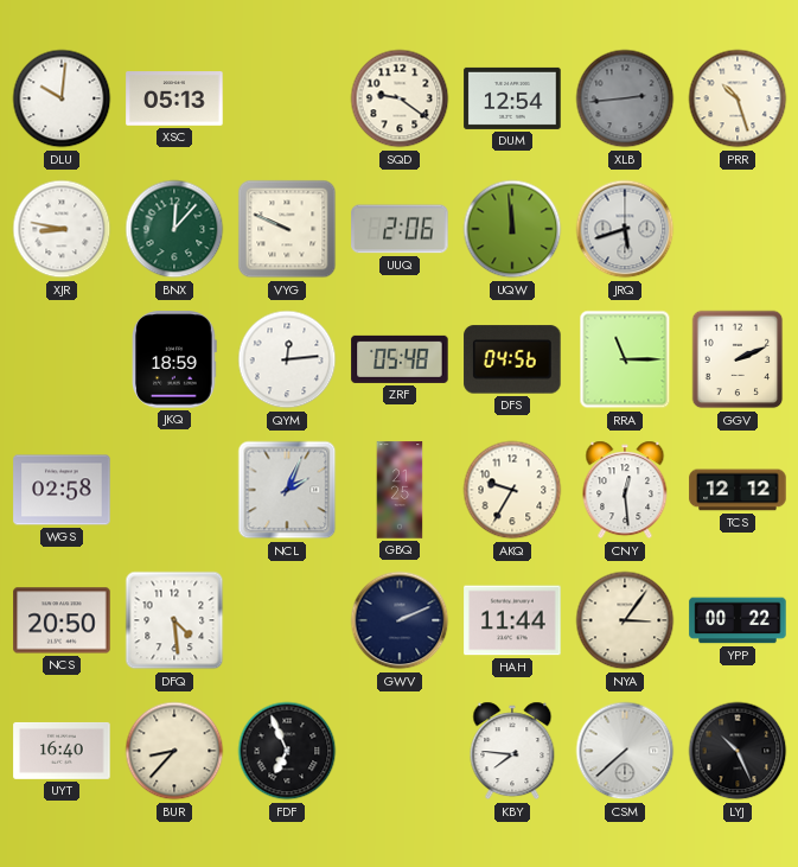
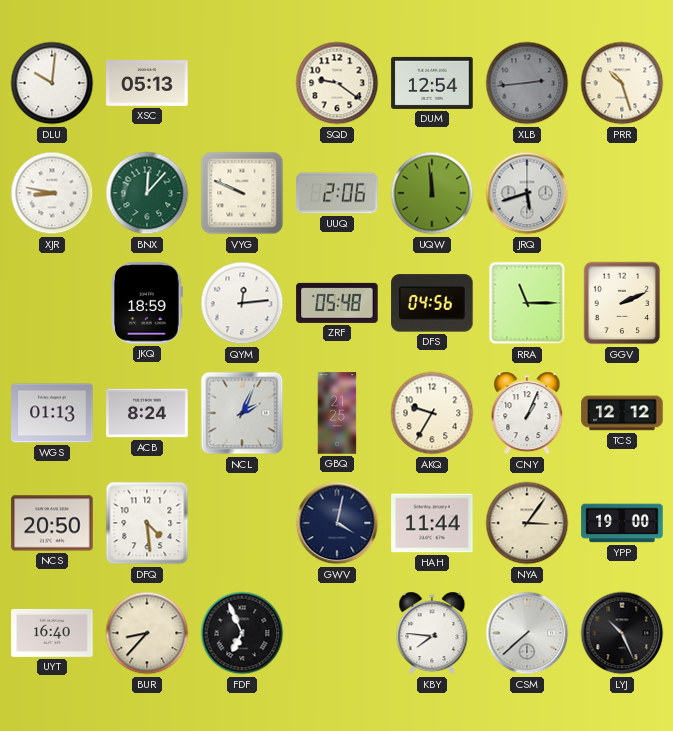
WGS: 02:58 -> 01:13 (52, 413)
ACB: none -> 8:24 (147, 413)
CNY: 12:29 -> 1:04 (527, 413)
GWV: 2:11 -> 4:02 (337, 523)
YPP: 00:22 -> 19:00 (622, 523)
